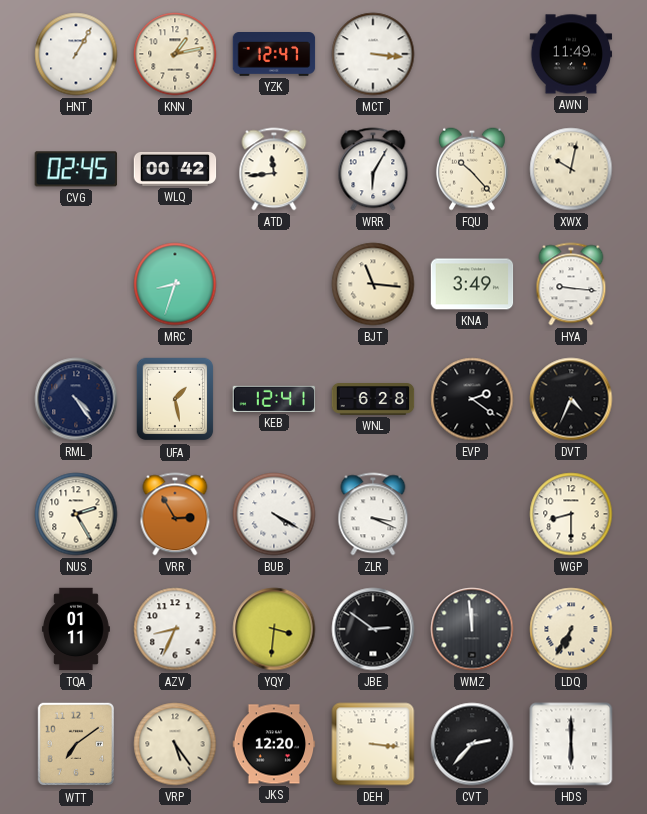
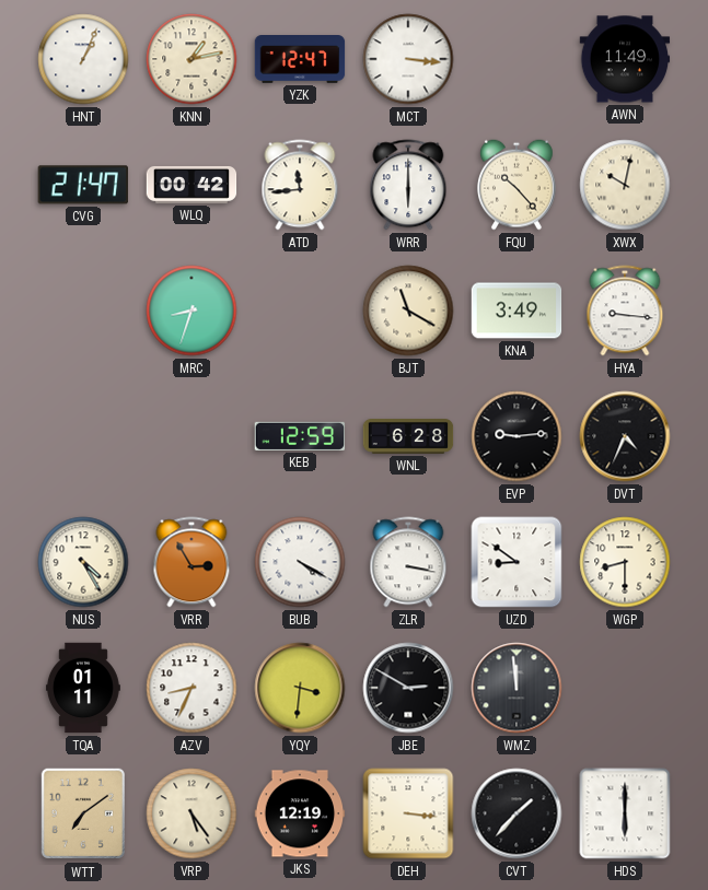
HNT: 1:05 -> 1:04 (83, 59)
CVG: 02:45 -> 21:47 (83, 185)
WRR: 6:05 -> 6:00 (408, 185)
BJT: 11:16 -> 11:20 (408, 311)
RML: 4:24 -> none (76, 399)
UFA: 1:28 -> none (175, 399)
KEB: 12:41 -> 12:59 (300, 436)
EVP: 2:21 -> 9:14 (517, 436)
NUS: 2:25 -> 4:25 (83, 562)
ZLR: 3:19 -> 3:17 (408, 562)
UZD: none -> 8:51 (517, 562)
JBE: 2:51 -> 2:50 (408, 688)
LDQ: 6:35 -> none (571, 629)
JKS: 12:20 -> 12:19 (300, 813)
CVT: 2:37 -> 1:37 (517, 813)
